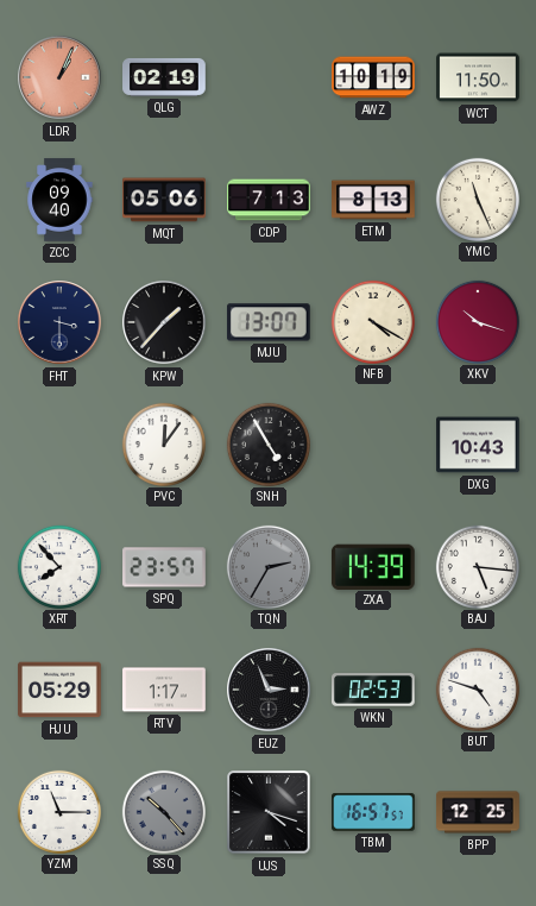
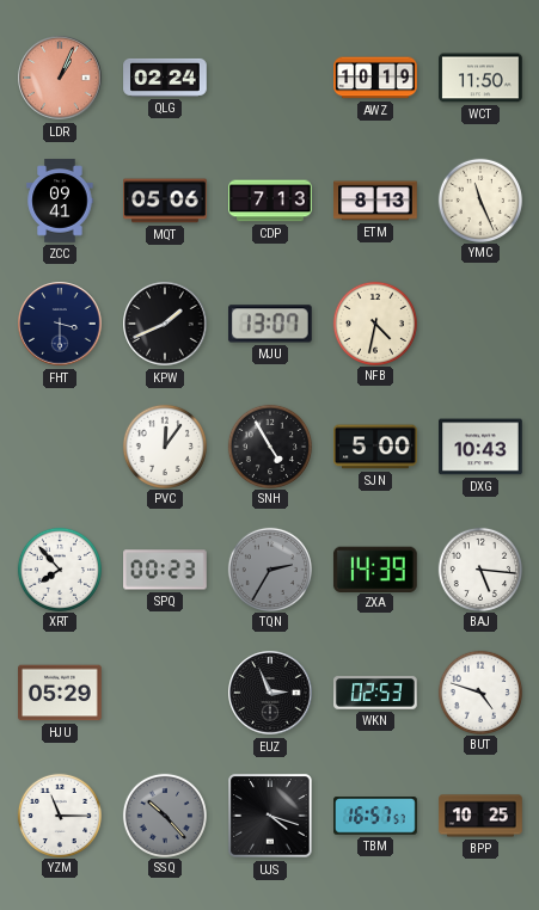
QLG: 02:19 -> 02:24 (165, 78)
ZCC: 09:40 -> 09:41 (60, 201)
KPW: 1:37 -> 1:41 (165, 324)
NFB: 4:20 -> 4:32 (374, 322)
XKV: 10:18 -> none (477, 321)
SJN: none -> 5:00 (375, 447)
SPQ: 23:57 -> 00:23 (165, 570)
RTV: 1:17 -> none (164, 690)
BPP: 12:25 -> 10:25 (480, 816)
